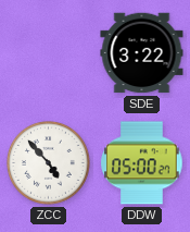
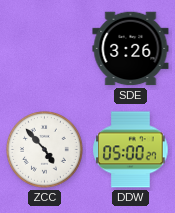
SDE: 3:22 -> 3:26 (131, 49)
